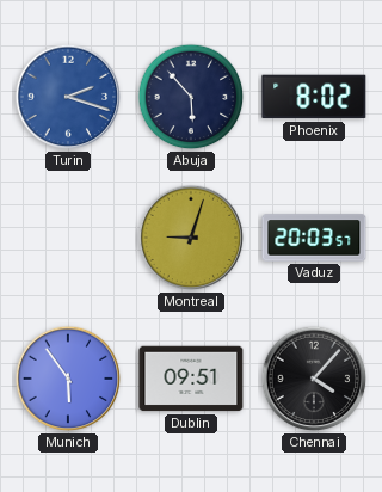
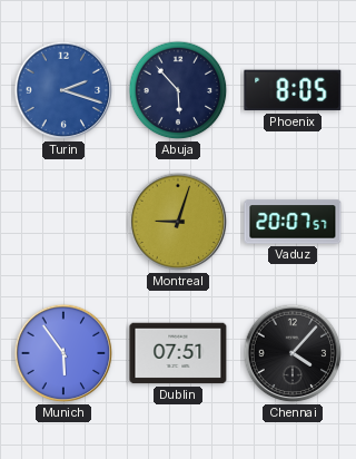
Phoenix: 8:02 -> 8:05 (293, 90)
Vaduz: 20:03 -> 20:07 (293, 222)
Dublin: 09:51 -> 07:51 (178, 353)
